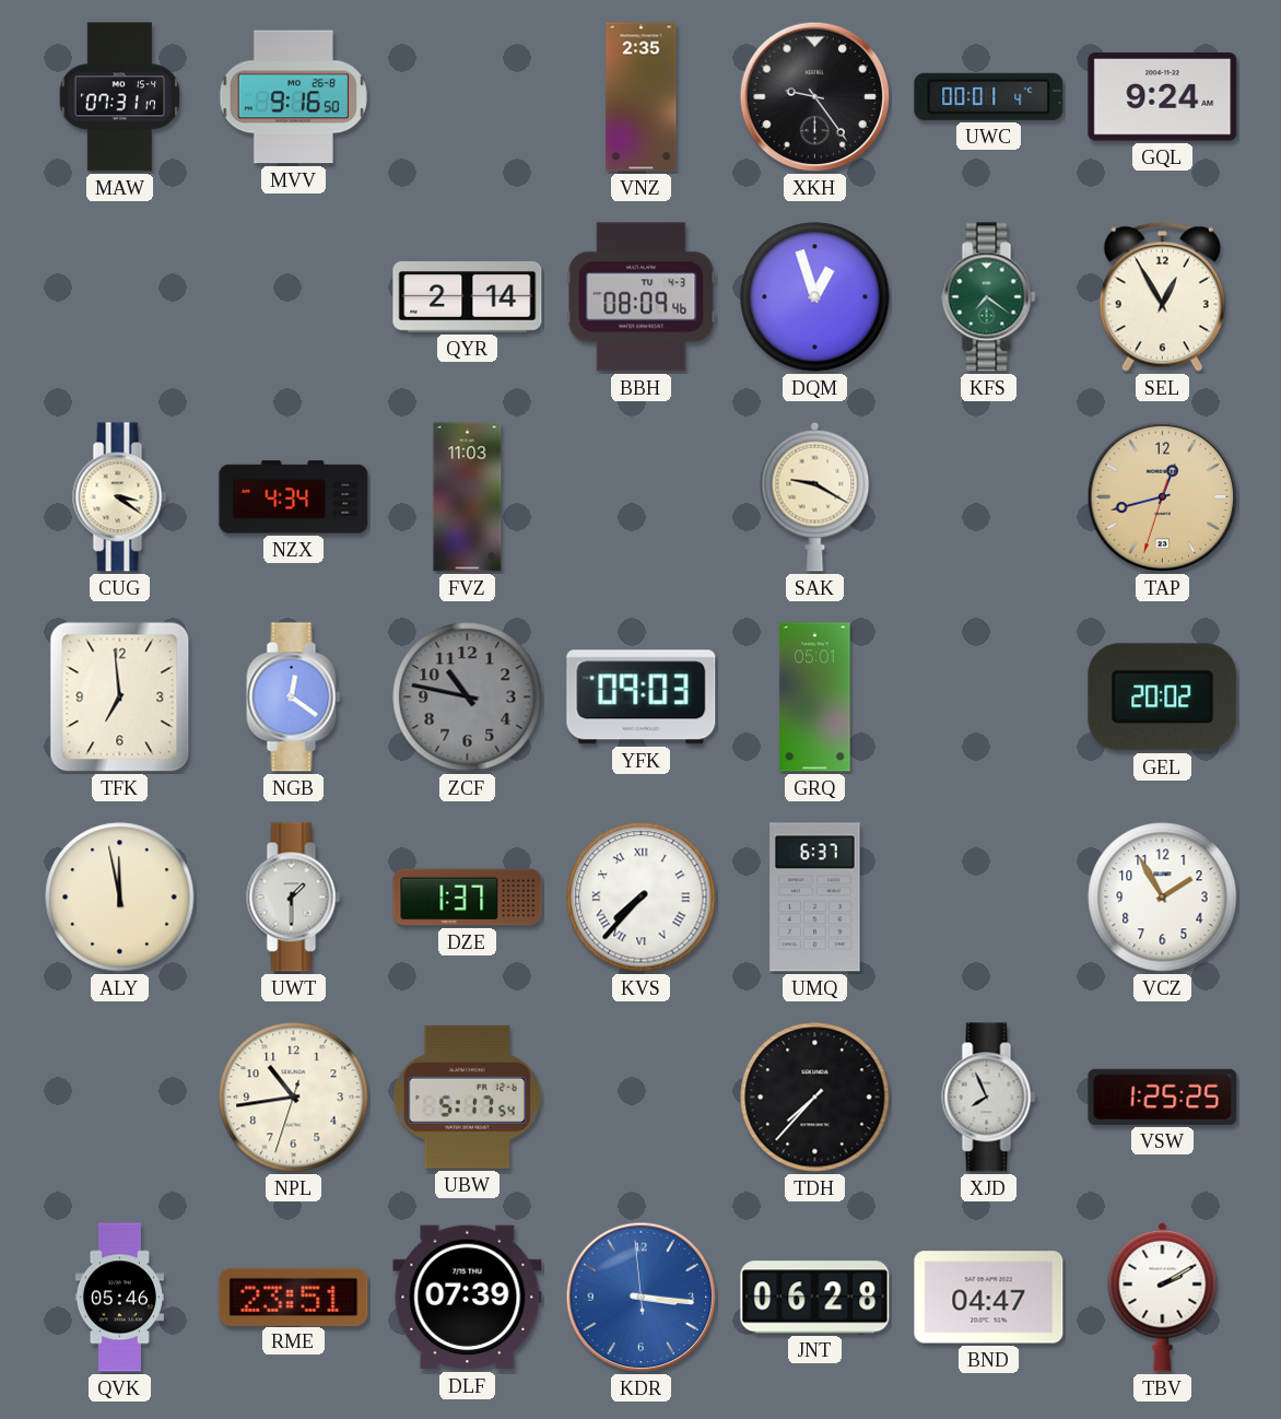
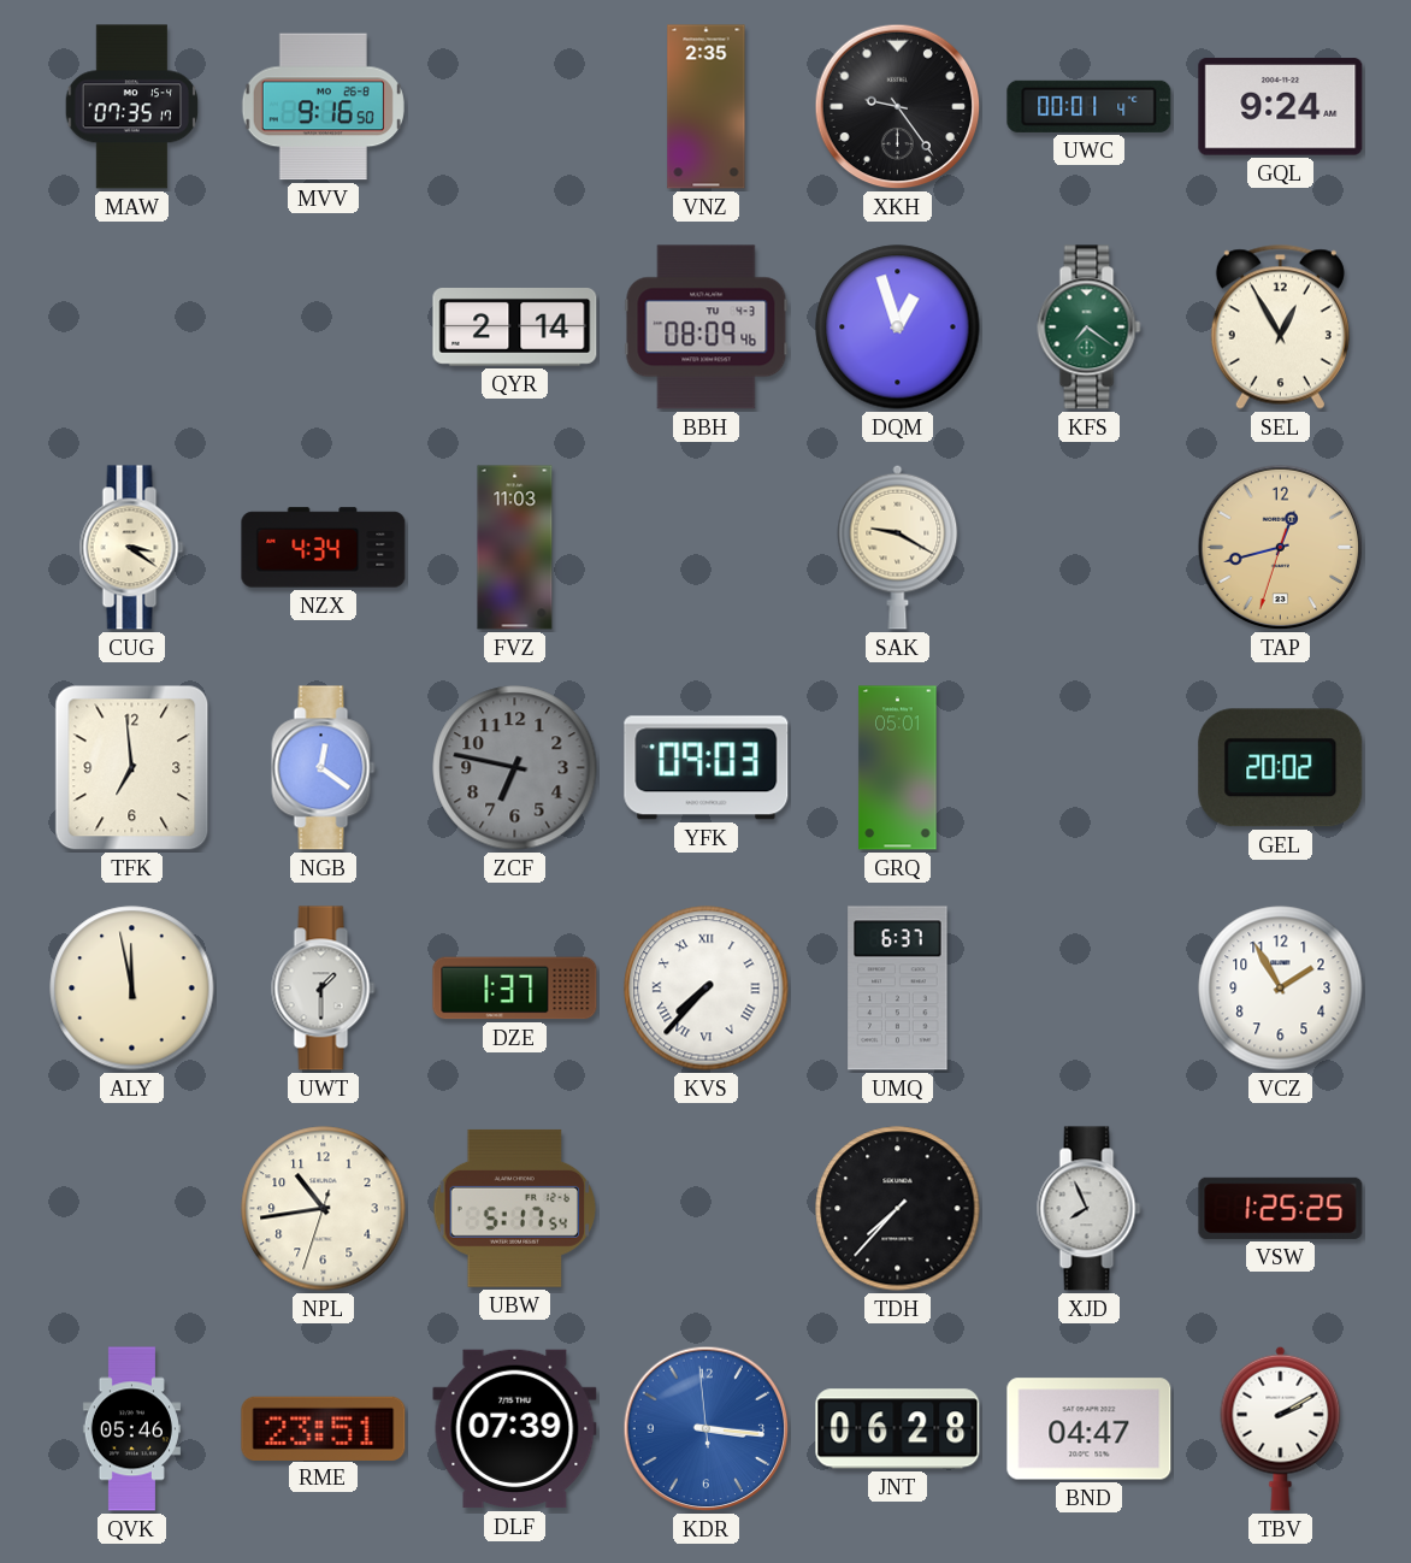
MAW: 07:31 -> 07:35 (132, 107)
ZCF: 10:47 -> 6:47 (515, 768)
